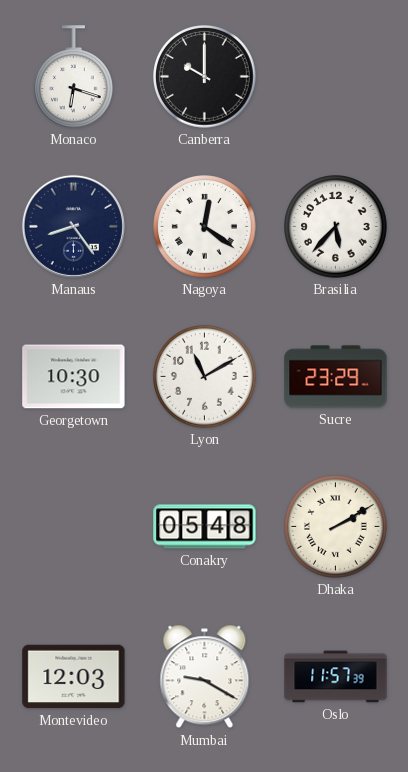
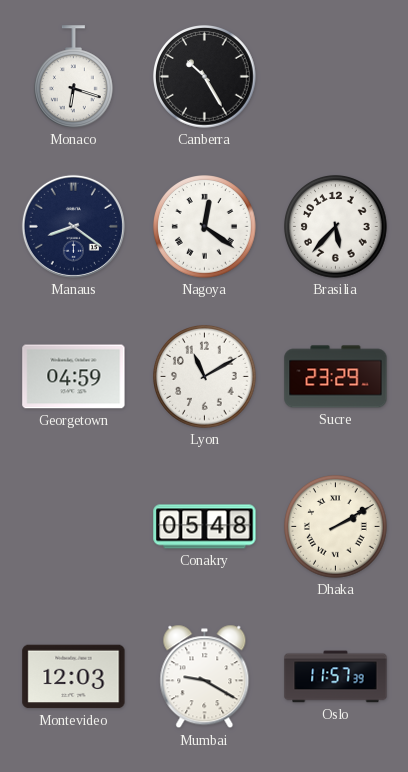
Canberra: 10:00 -> 10:25 (205, 77)
Manaus: 8:24 -> 8:21 (73, 226)
Georgetown: 10:30 -> 04:59 (74, 377)
